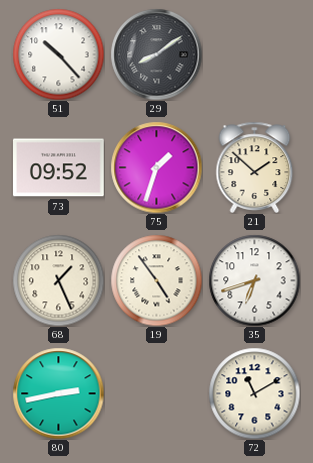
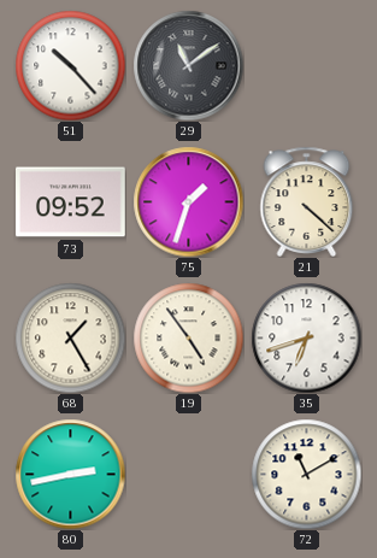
29: 8:09 -> 11:09 (188, 65)
21: 1:52 -> 4:22 (307, 201)
68: 1:26 -> 1:25 (70, 337)
